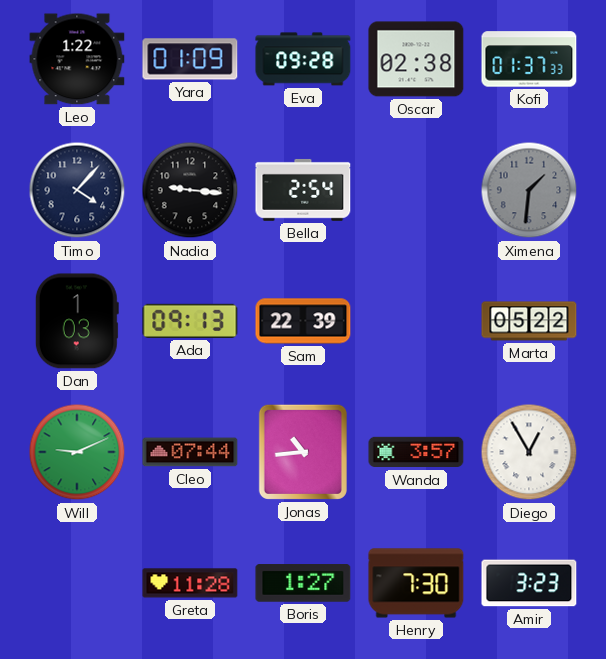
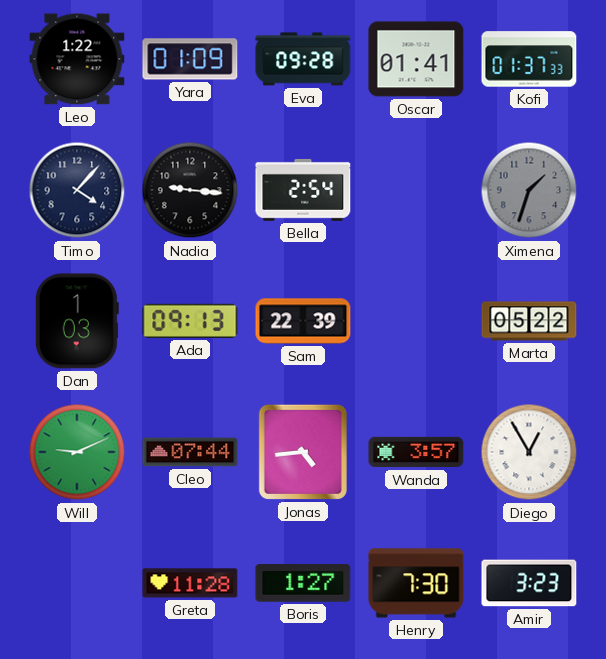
Oscar: 02:38 -> 01:41 (416, 59)
Ximena: 1:31 -> 1:33 (529, 190)
Jonas: 10:44 -> 4:44 (303, 452)
